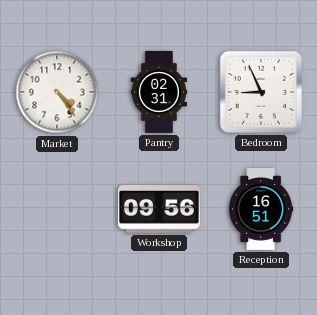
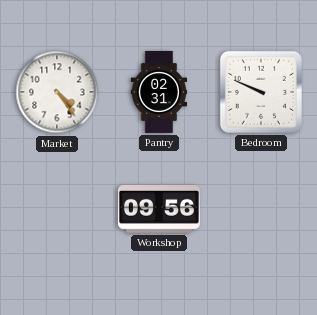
Bedroom: 8:56 -> 9:49 (261, 92)
Reception: 16:51 -> none (261, 209)
